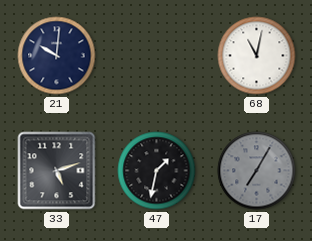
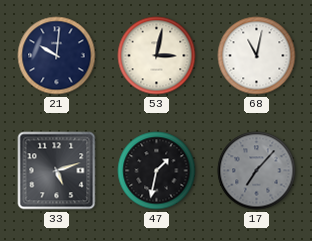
53: none -> 3:02 (157, 56)
17: 7:05 -> 7:07 (257, 171)
